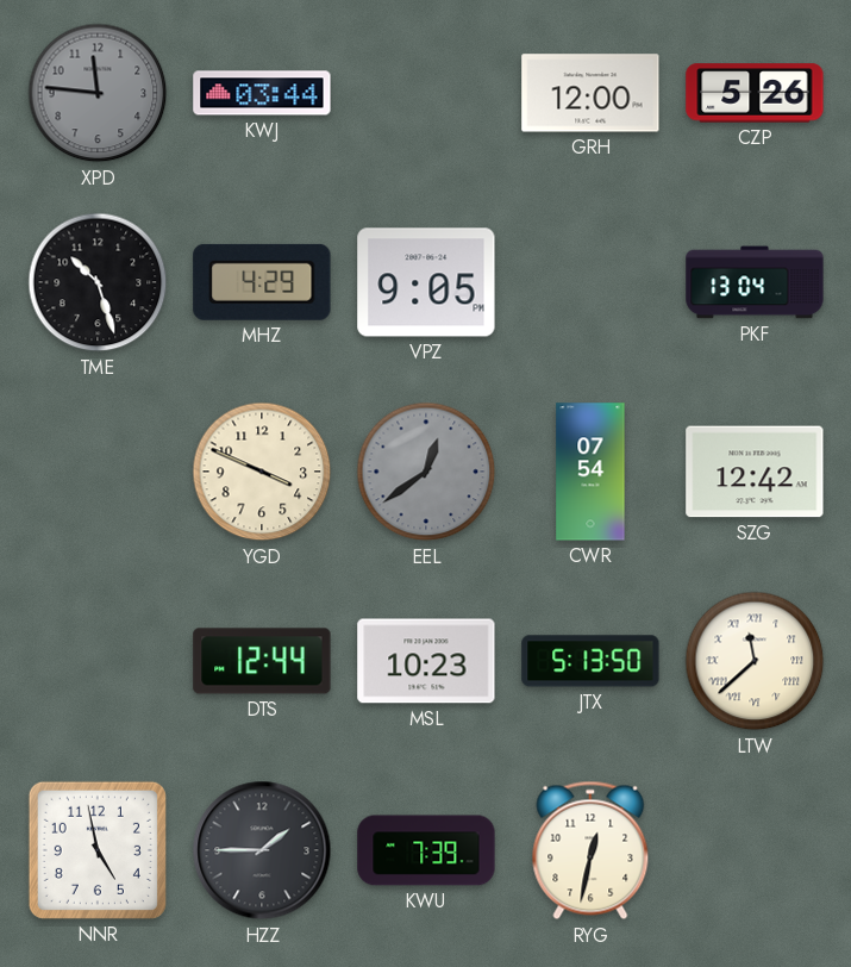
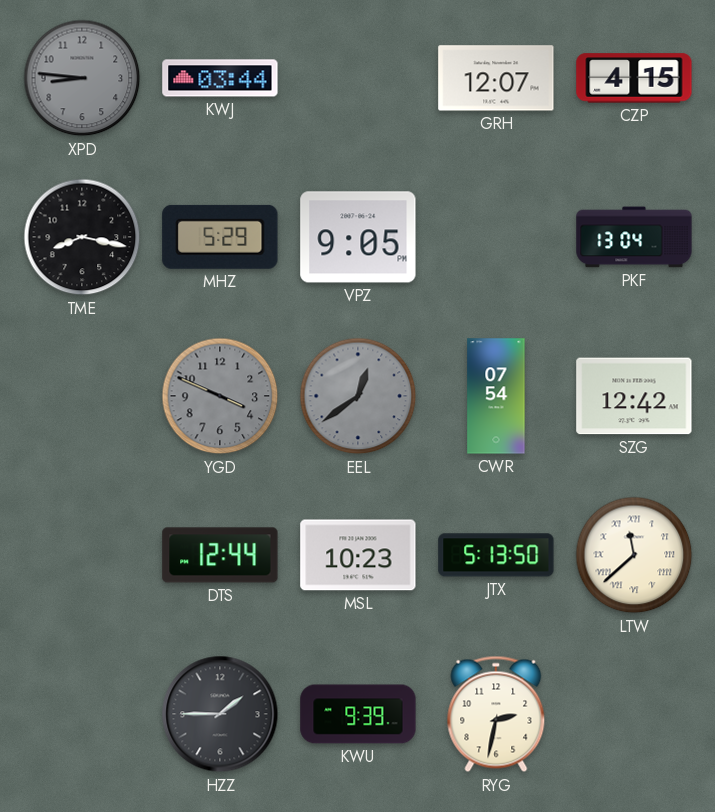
XPD: 11:46 -> 8:46 (82, 78)
GRH: 12:00 -> 12:07 (496, 78)
CZP: 5:26 -> 4:15 (634, 78)
TME: 10:27 -> 8:17 (82, 237)
MHZ: 4:29 -> 5:29 (220, 237)
YGD dial: cream -> grey (220, 396)
NNR: 4:58 -> none (98, 850)
KWU: 7:39 -> 9:39 (358, 714)
RYG: 12:32 -> 2:32 (496, 714)
